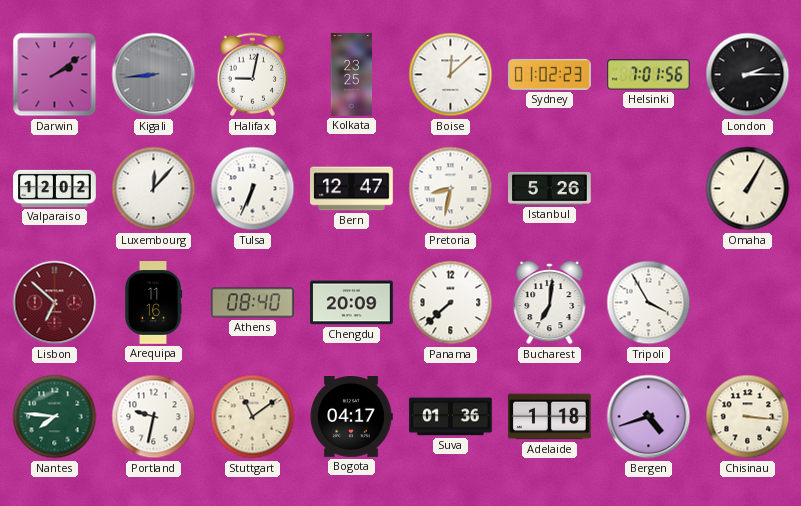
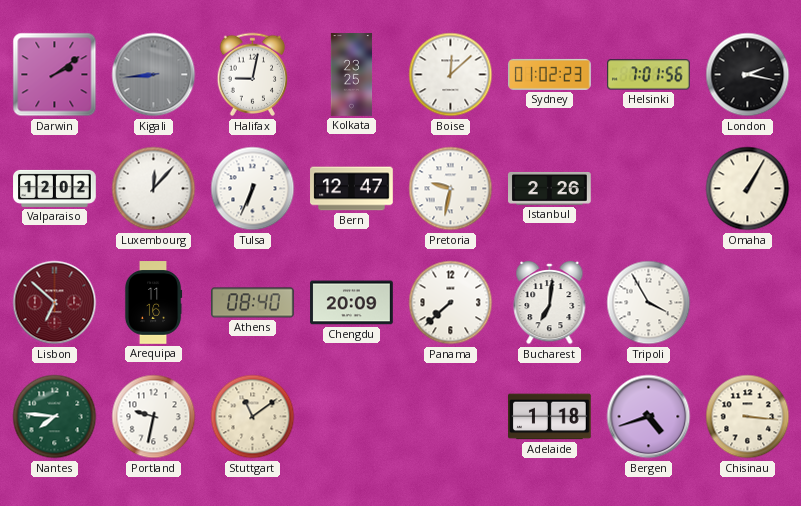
London: 2:15 -> 2:17 (748, 75)
Pretoria: 8:32 -> 9:32 (451, 189)
Istanbul: 5:26 -> 2:26 (550, 189)
Bogota: 04:17 -> none (351, 417)
Suva: 01:36 -> none (451, 417)
